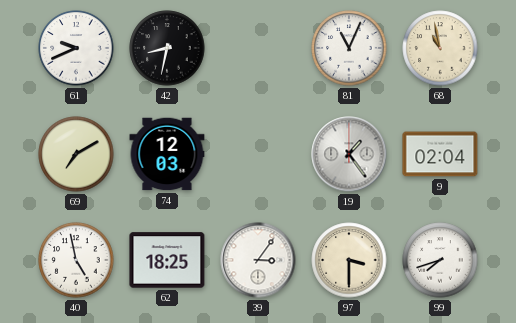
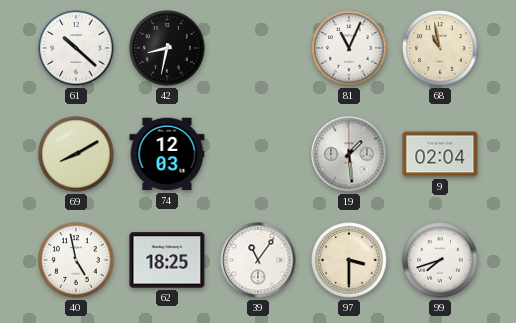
61: 9:41 -> 10:22 (76, 48)
69: 7:10 -> 8:10 (76, 154)
19: 1:24 -> 1:29 (349, 154)
39: 3:06 -> 11:06 (258, 260)
